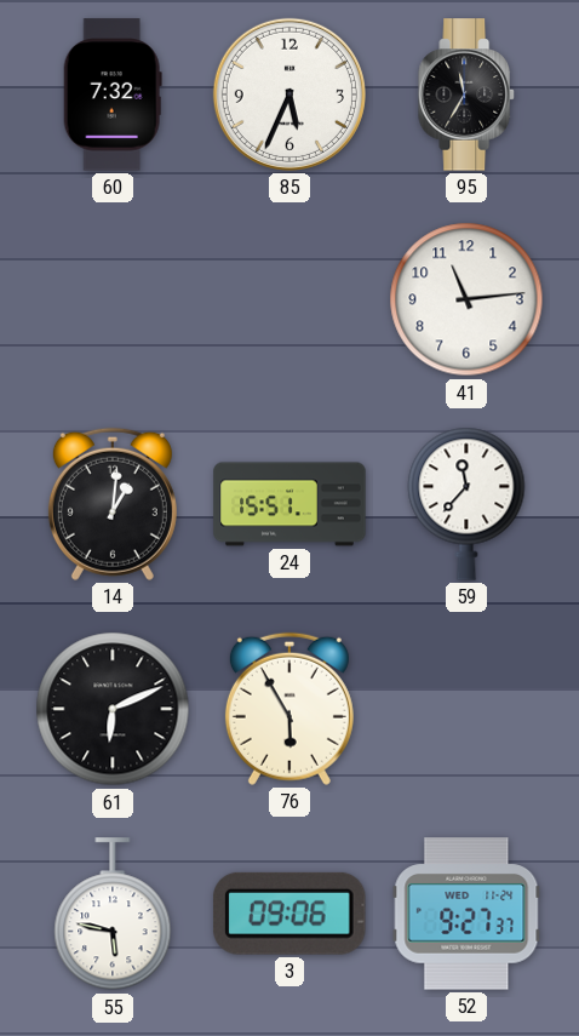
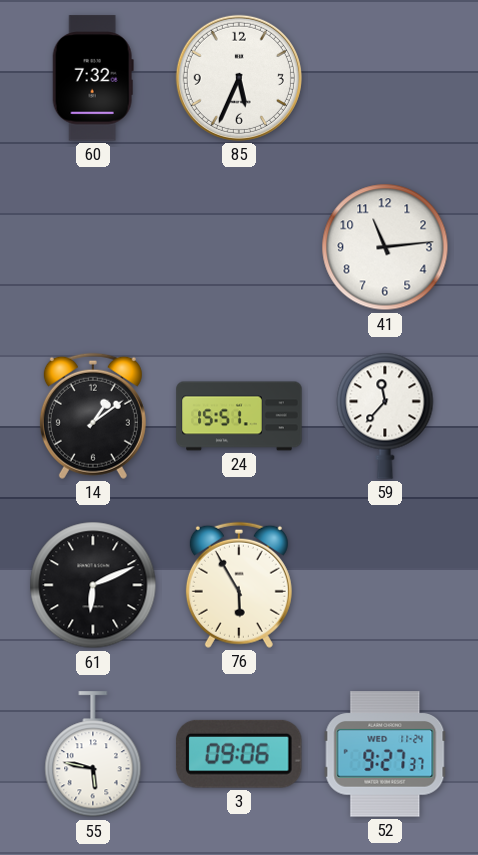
95: 11:35 -> none (466, 95)
14: 1:01 -> 1:09 (93, 416)
